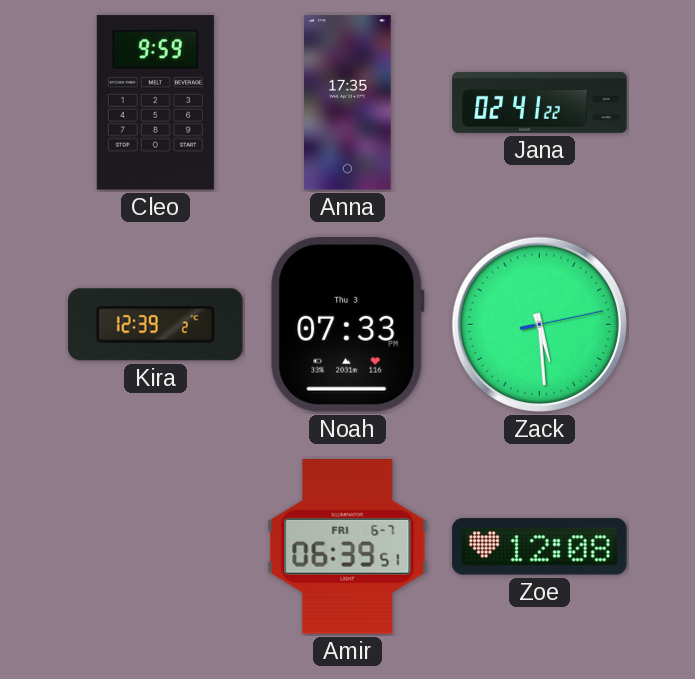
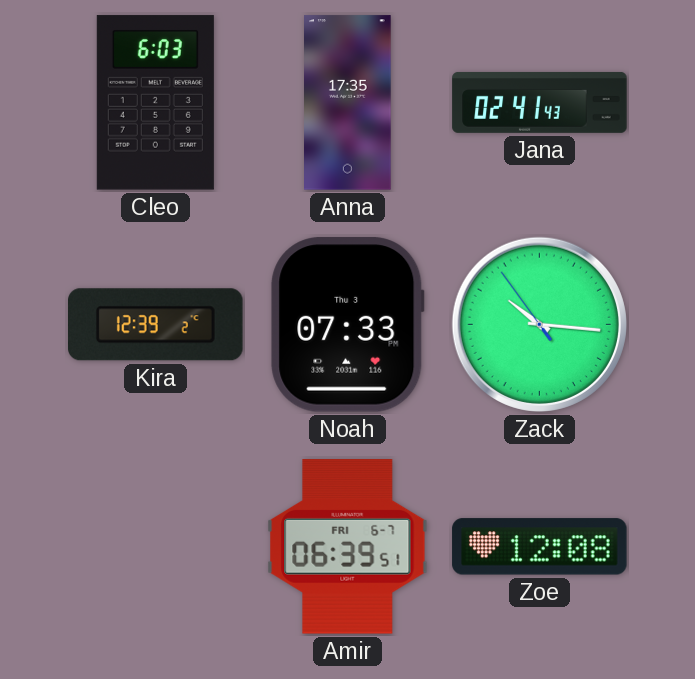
Cleo: 9:59 -> 6:03 (155, 103)
Jana: 02:41:22 -> 02:41:43 (540, 102)
Zack: 5:29 -> 10:15 (539, 324)
